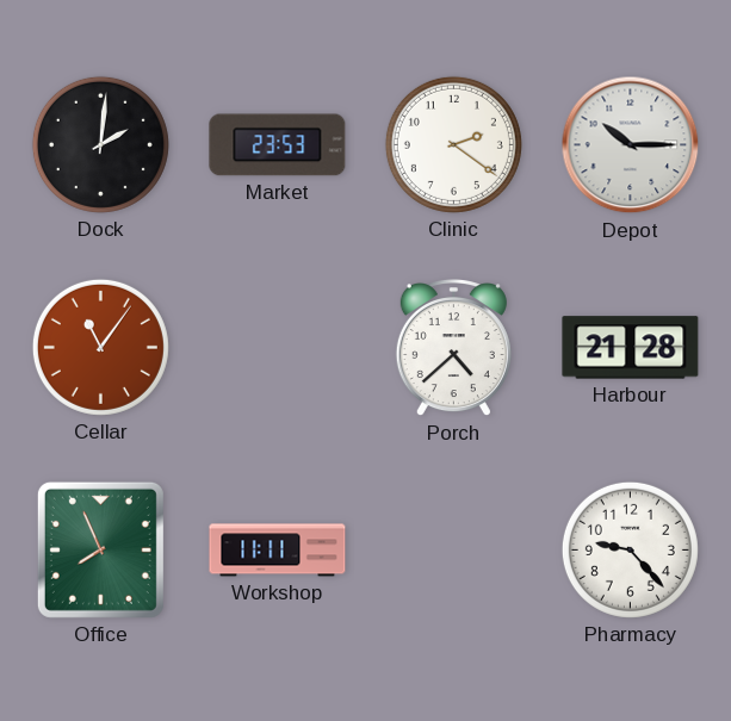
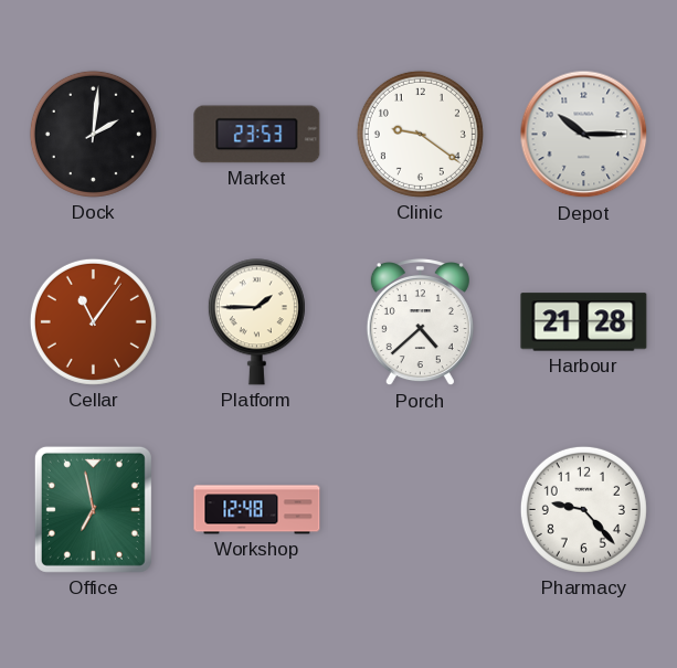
Clinic: 2:21 -> 9:21 (420, 134)
Platform: none -> 1:45 (256, 322)
Office: 7:56 -> 6:58 (93, 509)
Workshop: 11:11 -> 12:48 (257, 510)
